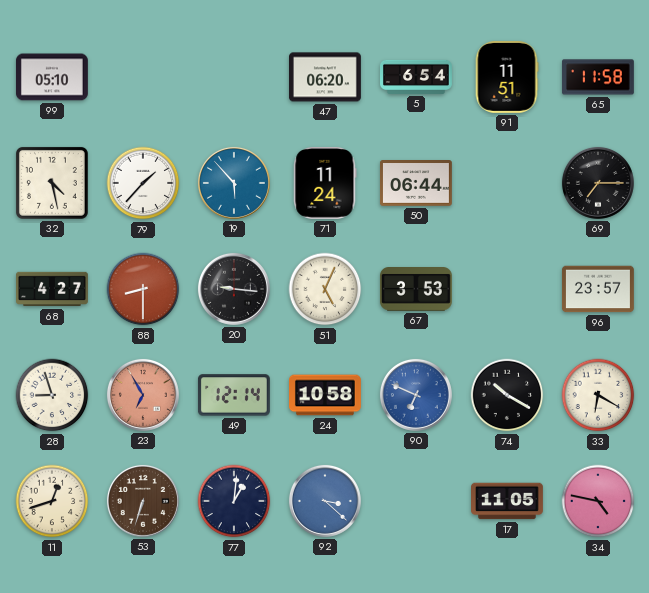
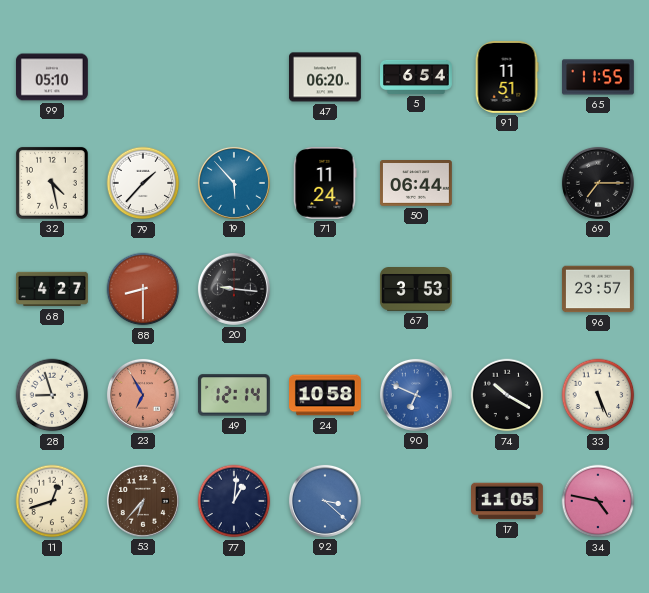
65: 11:58 -> 11:55 (598, 77)
51: 5:04 -> none (325, 289)
33: 6:20 -> 5:26 (598, 395)
53: 6:33 -> 6:37 (143, 501)
